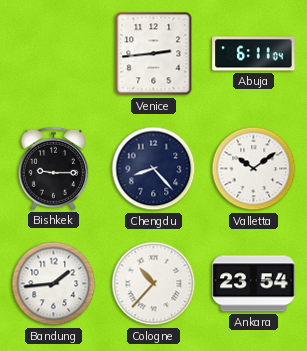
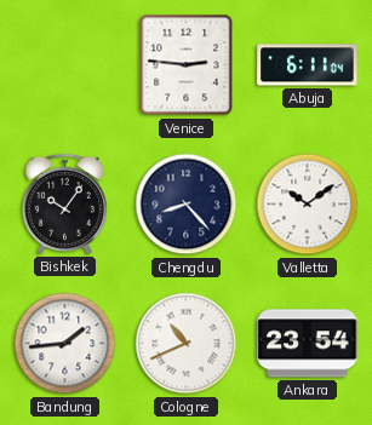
Venice: 2:44 -> 2:46 (187, 65)
Bishkek: 9:15 -> 10:06 (64, 203)
Cologne: 10:37 -> 10:41 (187, 344)
